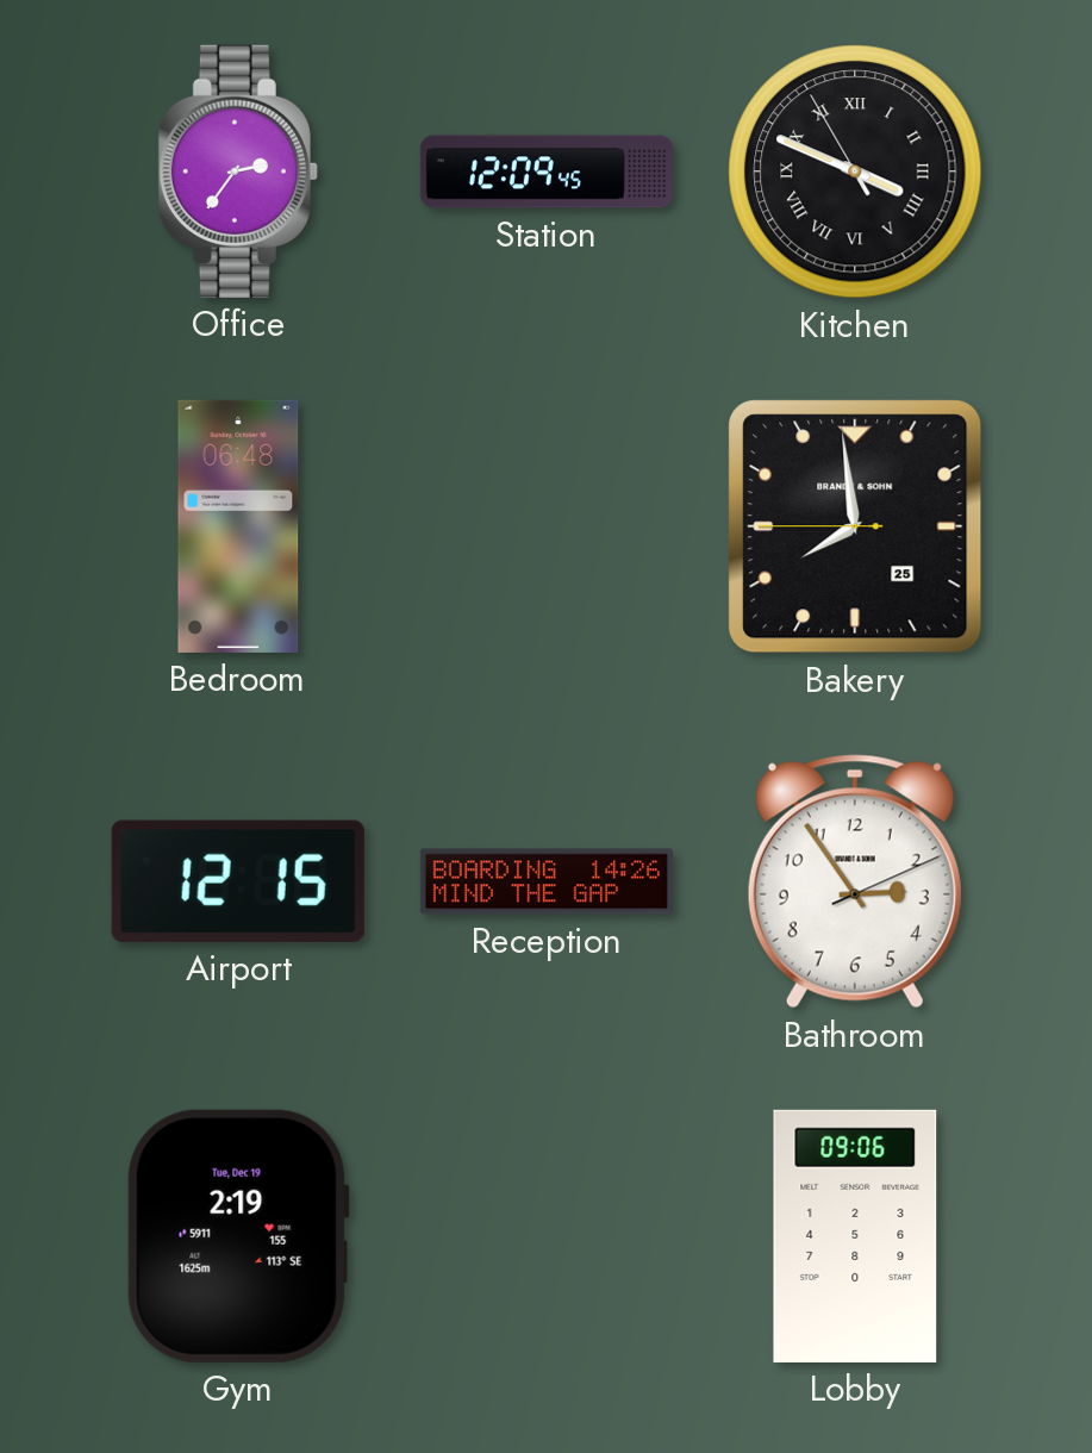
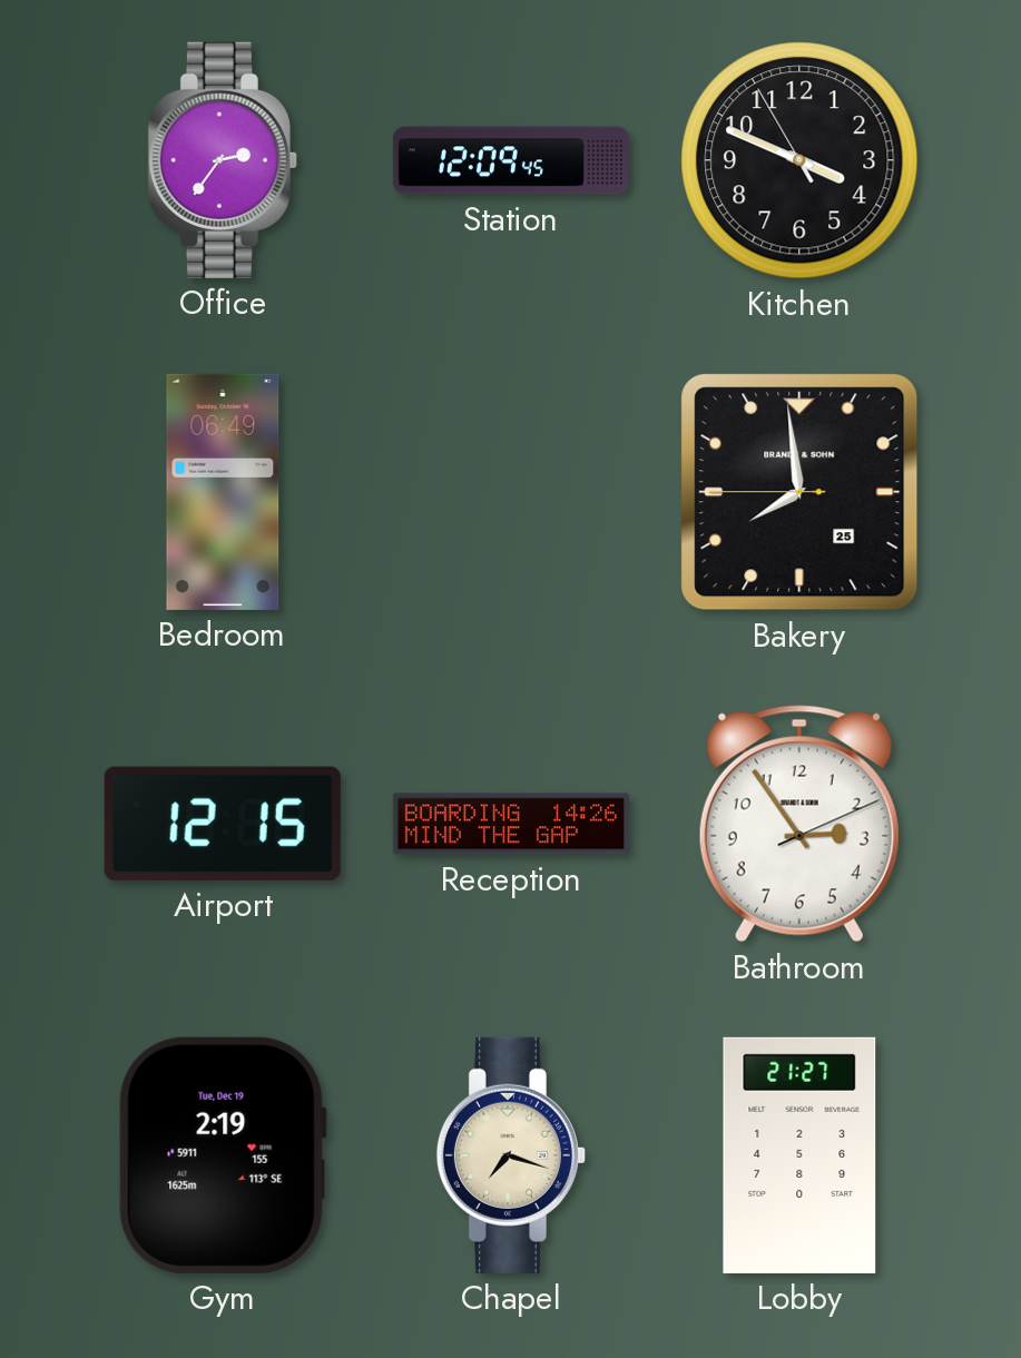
Kitchen numerals: Roman -> Arabic (799, 160)
Bedroom: 06:48 -> 06:49 (223, 492)
Chapel: none -> 7:18 (511, 1155)
Lobby: 09:06 -> 21:27 (799, 1155)
